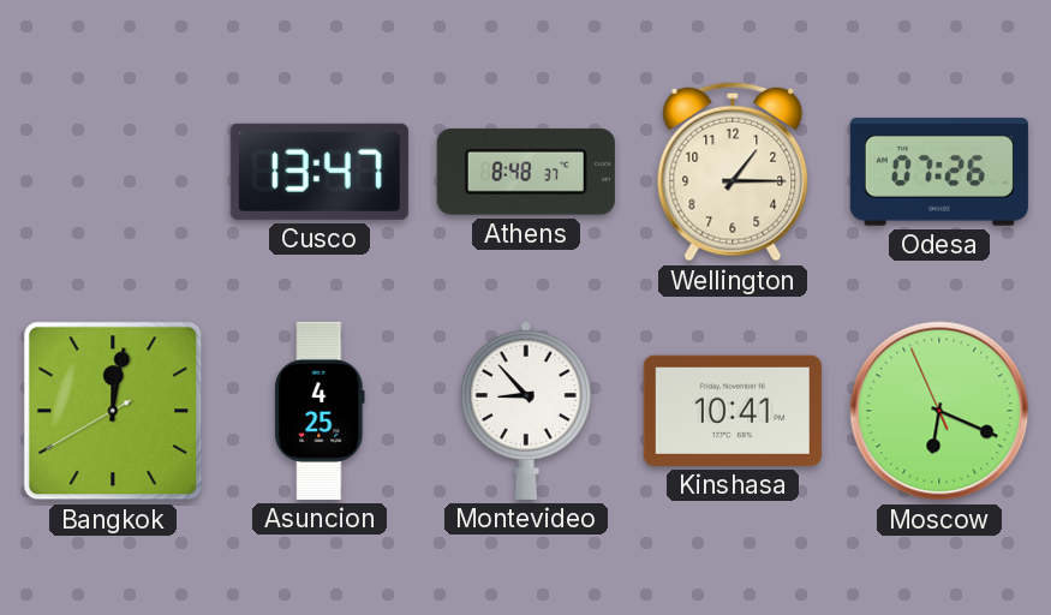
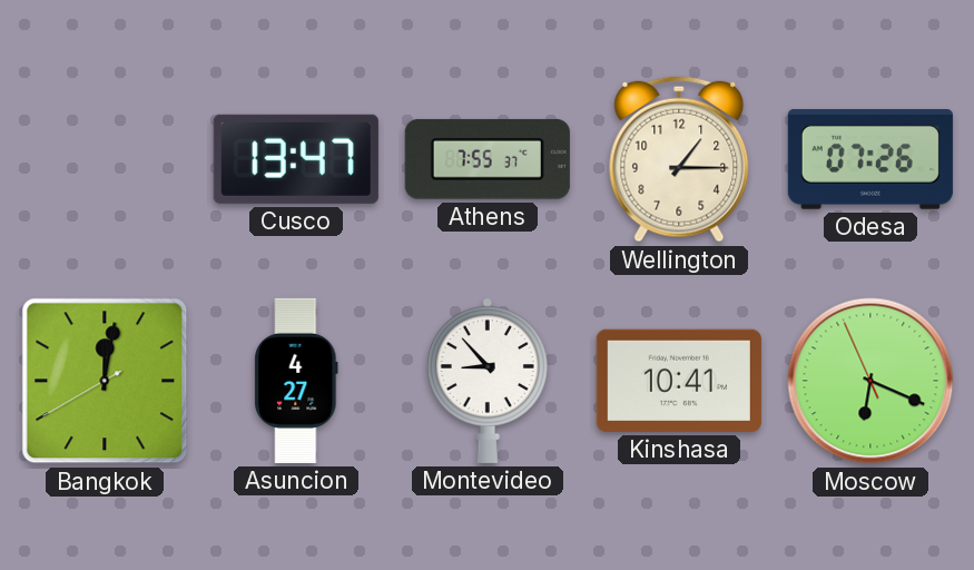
Athens: 8:48 -> 7:55 (488, 159)
Asuncion: 4:25 -> 4:27 (296, 381)
